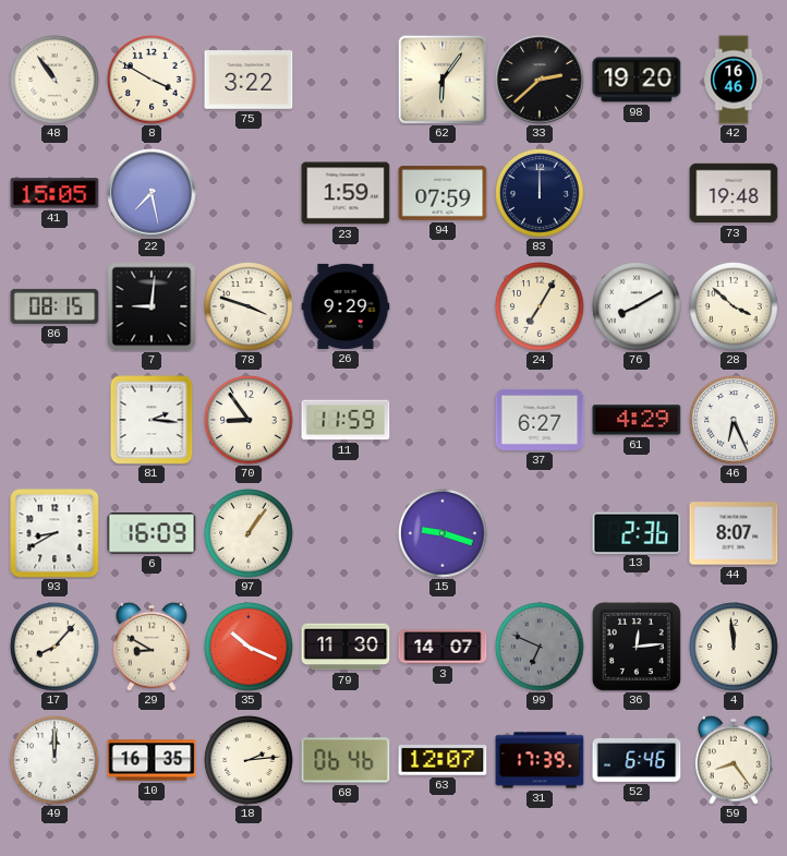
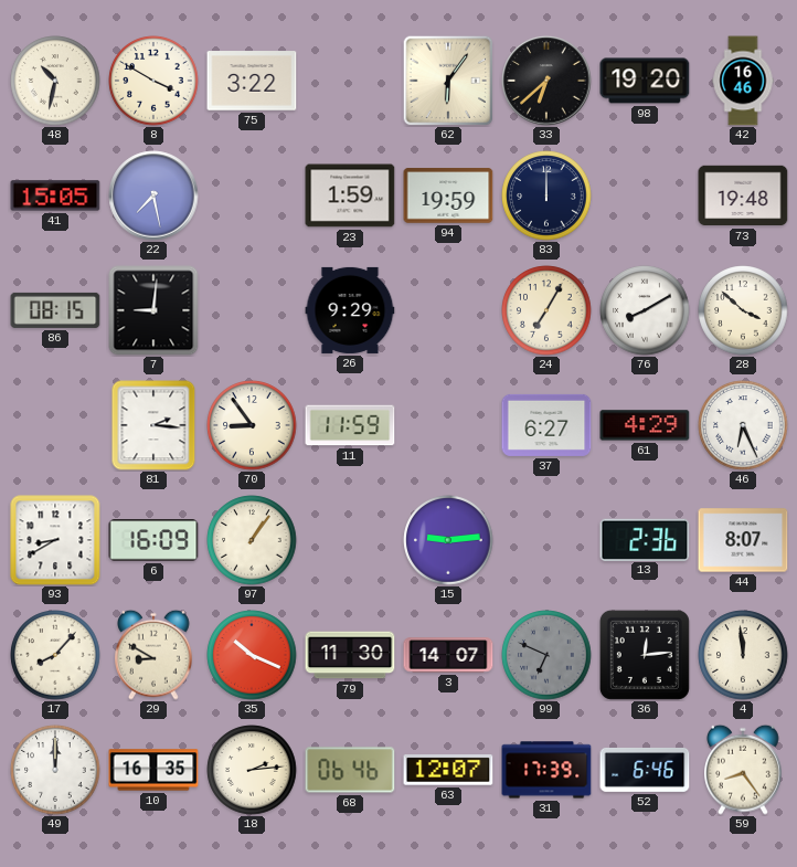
48: 10:54 -> 10:32 (55, 81)
33: 2:38 -> 6:38 (546, 81)
94: 07:59 -> 19:59 (448, 195)
78: 3:48 -> none (249, 306)
15: 9:18 -> 9:14 (448, 540)
